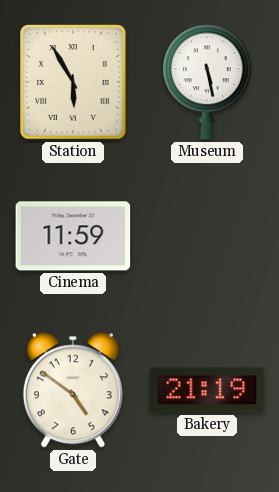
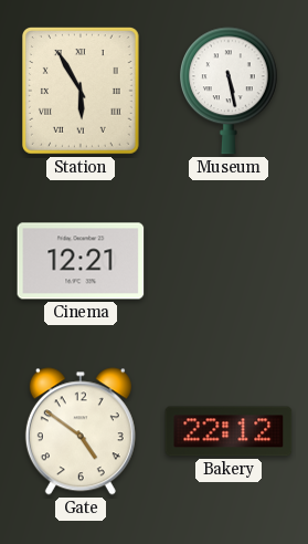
Cinema: 11:59 -> 12:21 (81, 261)
Bakery: 21:19 -> 22:12 (229, 431)
